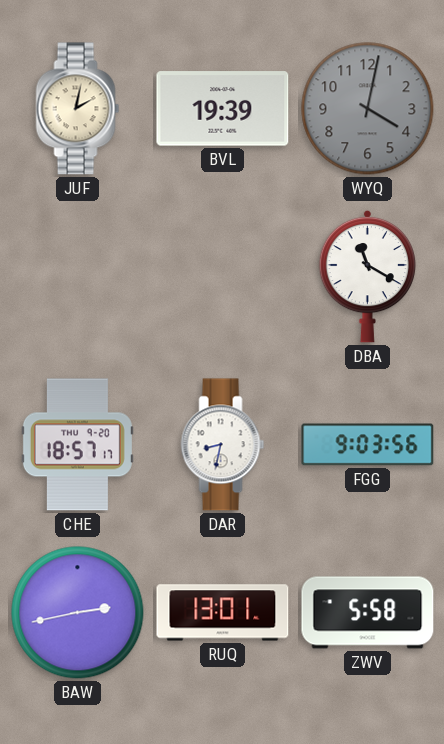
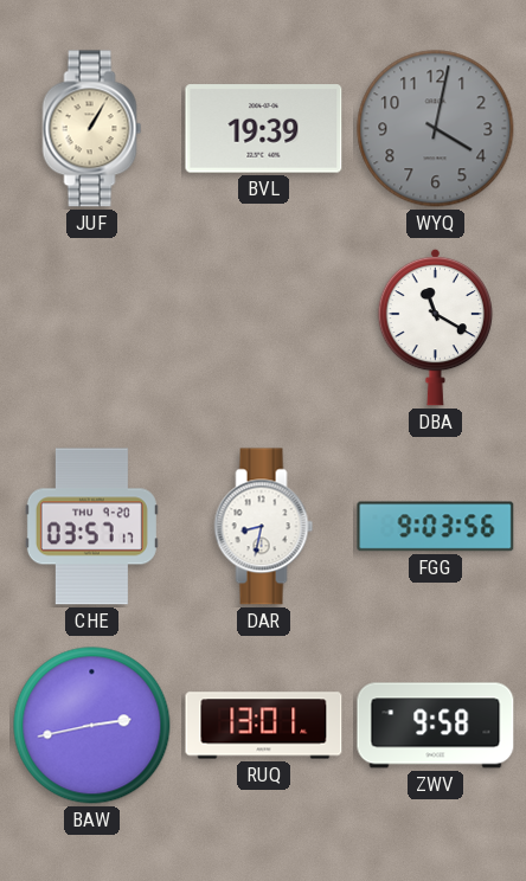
JUF: 2:02 -> 1:05 (92, 129)
CHE: 18:57 -> 03:57 (91, 527)
ZWV: 5:58 -> 9:58 (436, 726)
